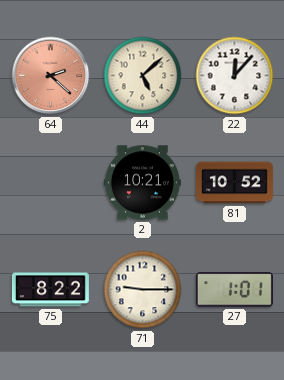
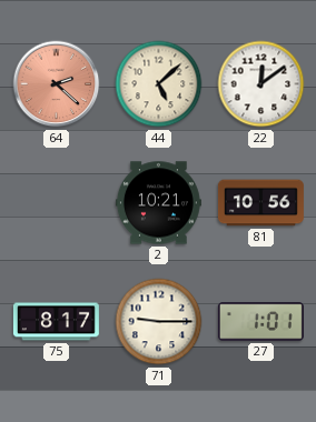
22: 12:07 -> 12:09 (261, 84)
81: 10:52 -> 10:56 (260, 203)
75: 8:22 -> 8:17 (56, 322)
